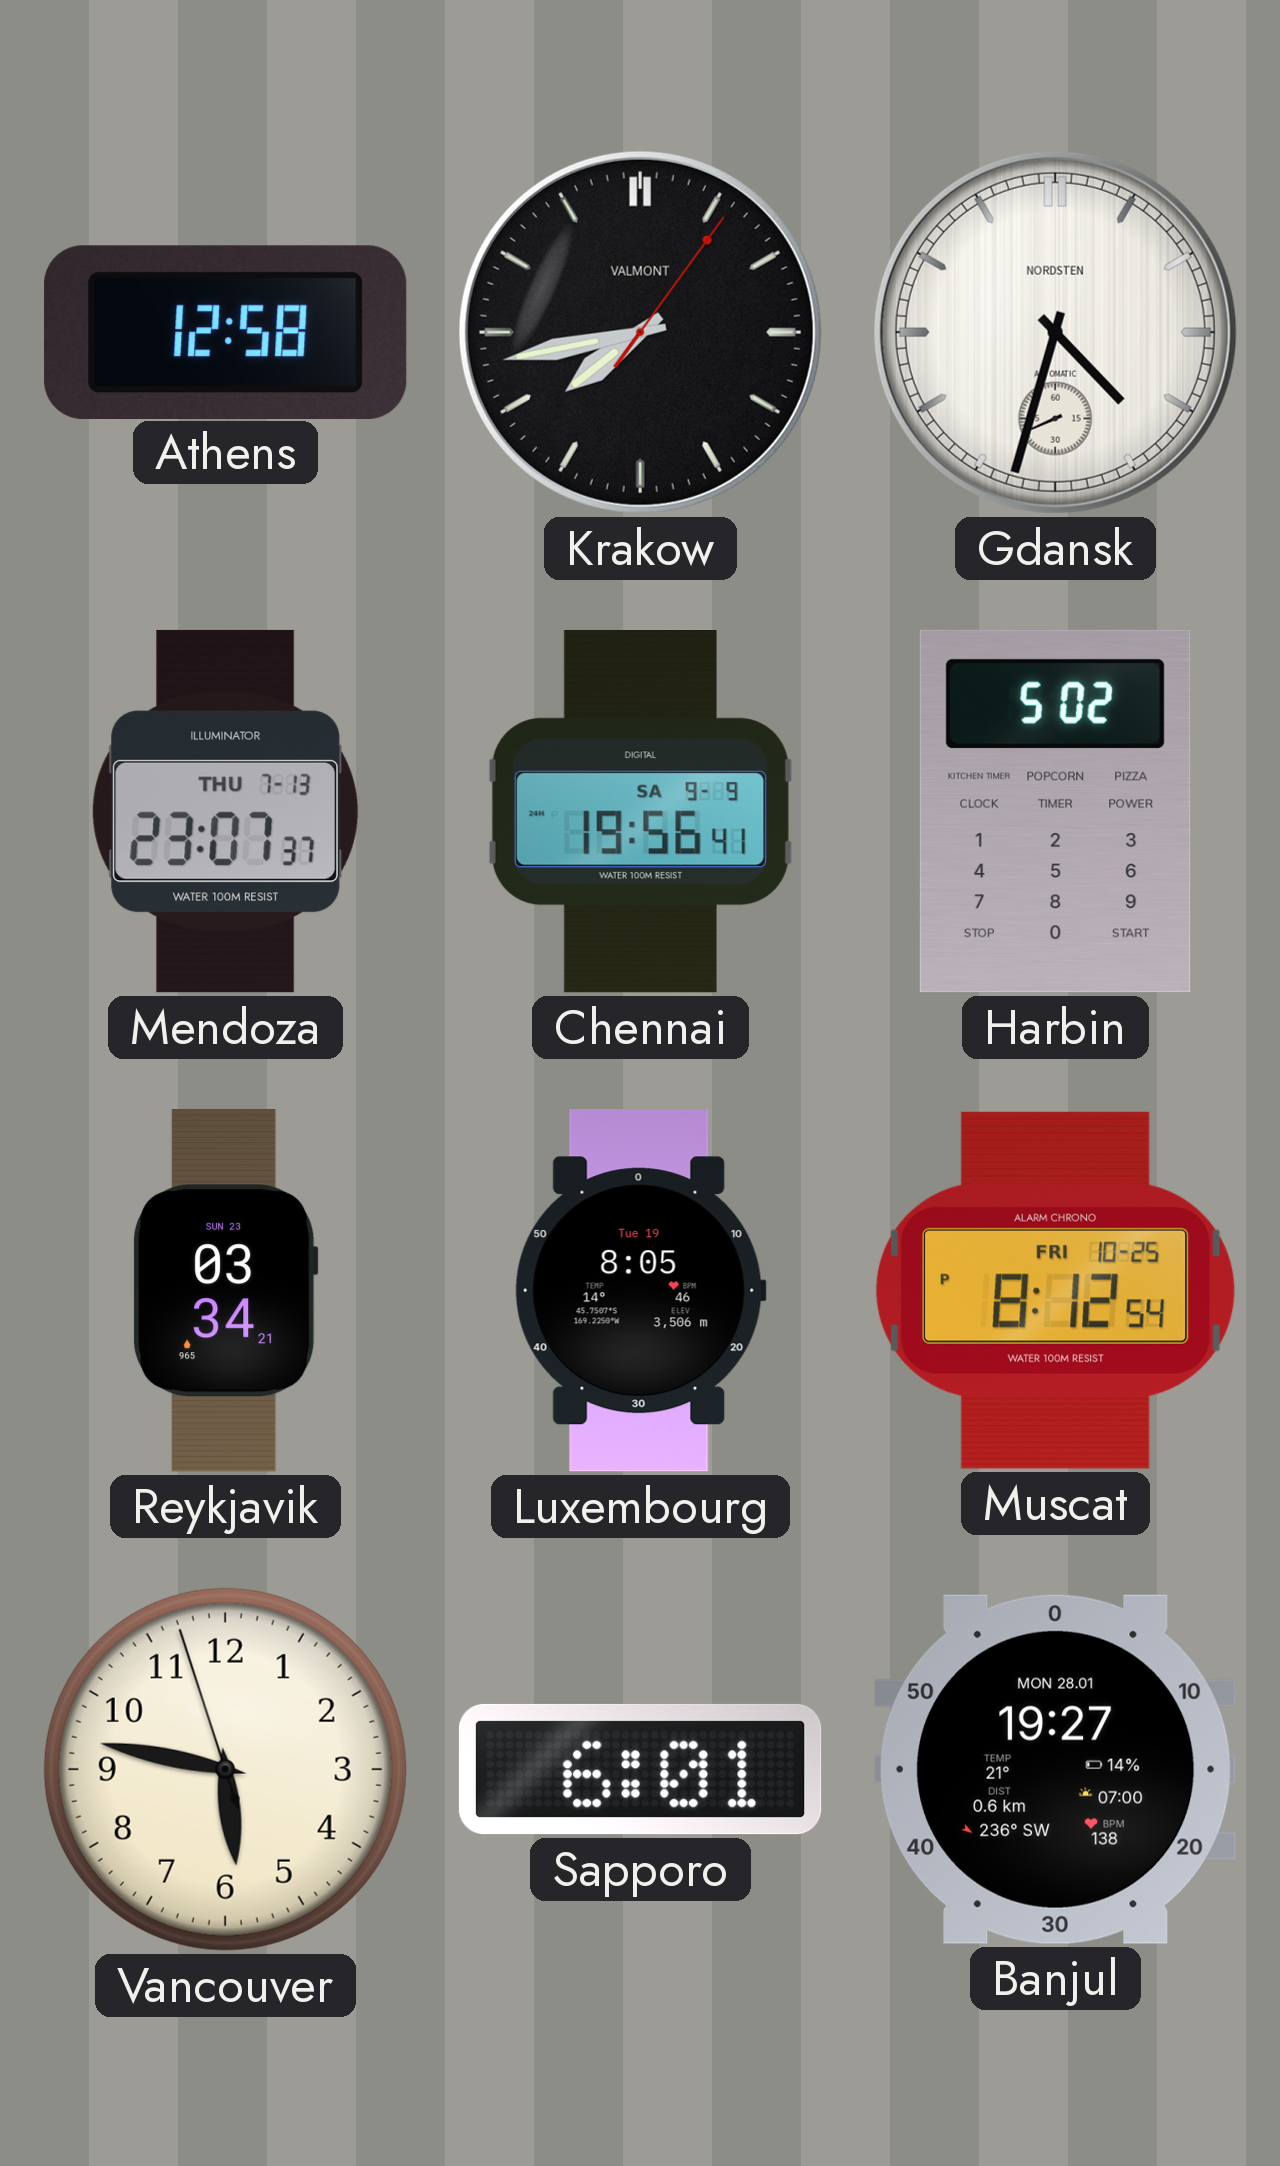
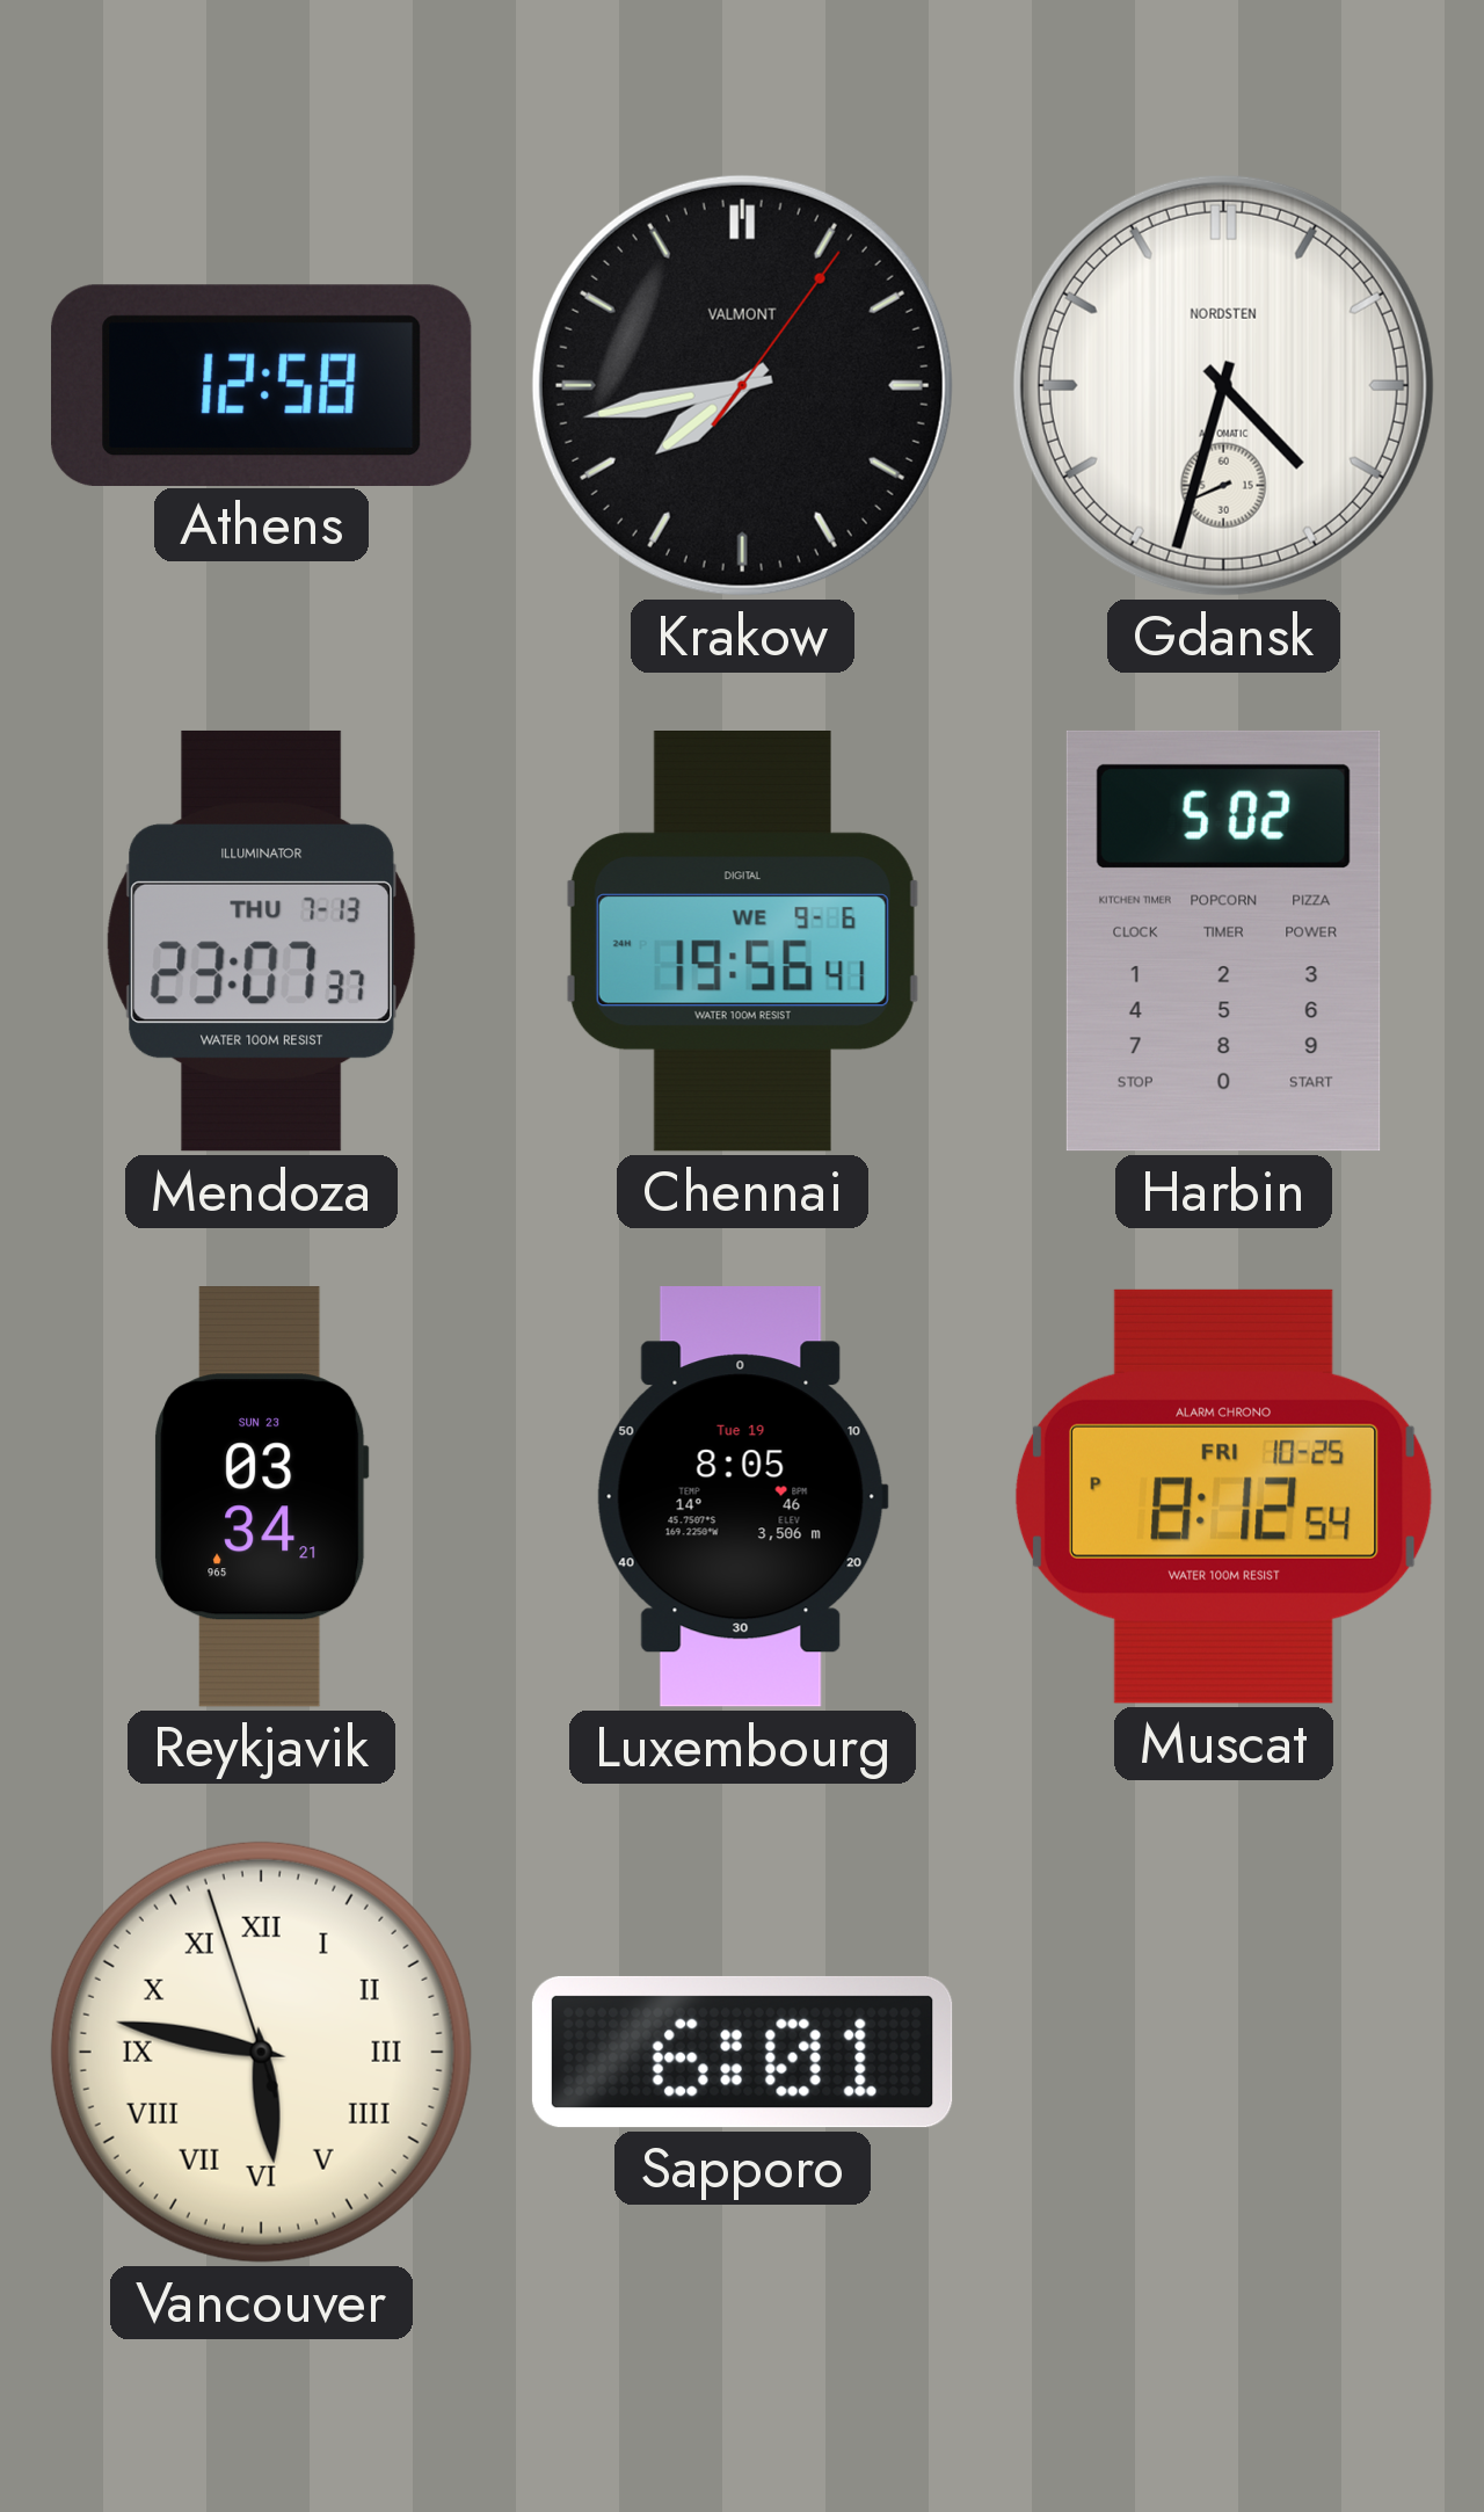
Chennai date: SA 9-9 -> WE 9-6 (742, 942)
Vancouver numerals: Arabic -> Roman (261, 2052)
Banjul: 19:27 -> none (1055, 1769)
